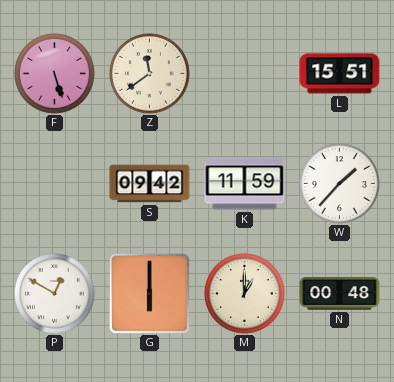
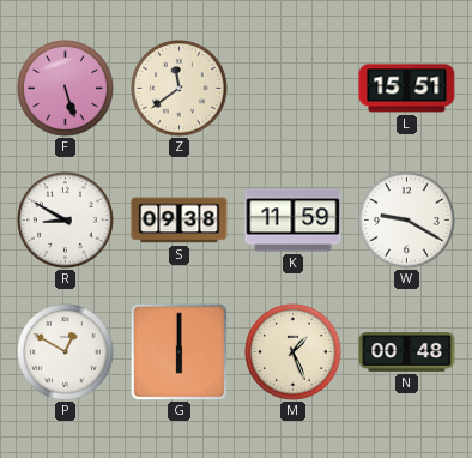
R: none -> 8:50 (66, 221)
S: 09:42 -> 09:38 (180, 221)
W: 1:37 -> 9:20 (407, 221)
M: 1:00 -> 1:26 (294, 352)
